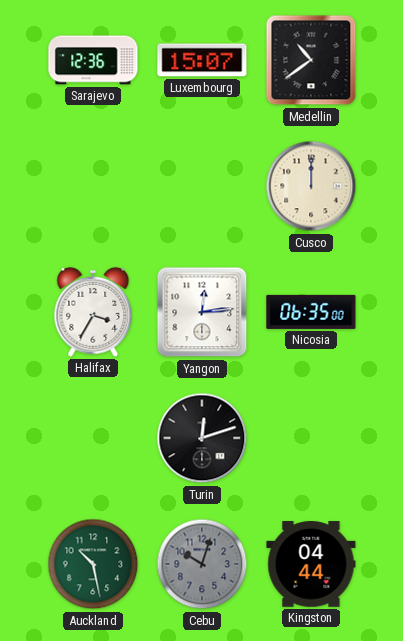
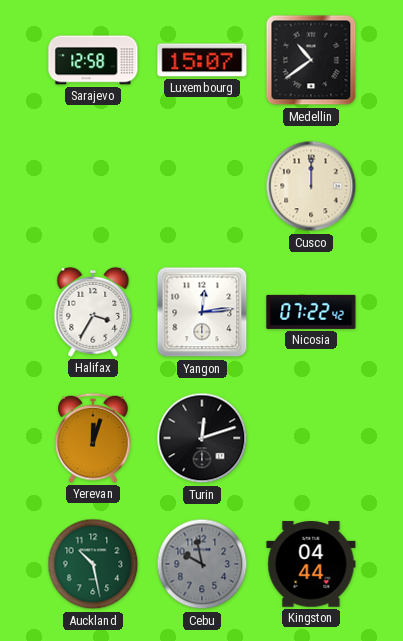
Sarajevo: 12:36 -> 12:58 (93, 60)
Nicosia: 06:35 -> 07:22 (311, 312)
Yerevan: none -> 12:03 (93, 438)
Cebu: 10:03 -> 9:58 (202, 564)
